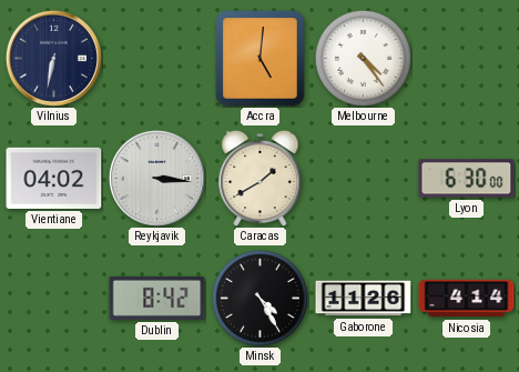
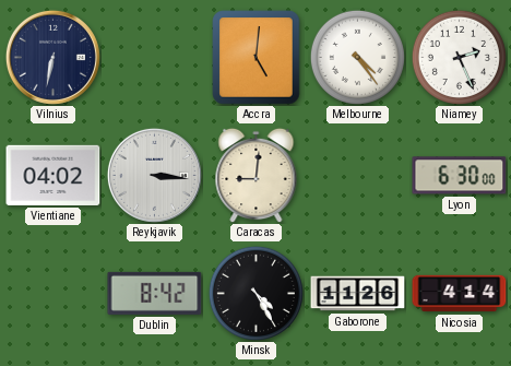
Niamey: none -> 2:26 (459, 57)
Caracas: 1:40 -> 9:01 (257, 175)
